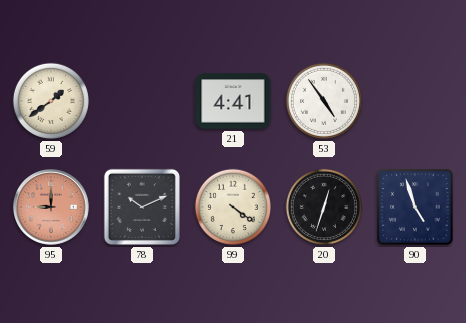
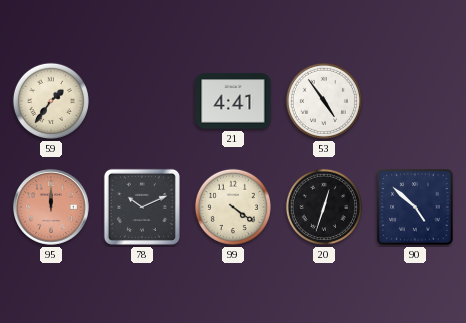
59: 1:39 -> 1:36 (51, 101)
95: 9:00 -> 12:00 (52, 208)
90: 4:57 -> 4:52 (415, 207)
